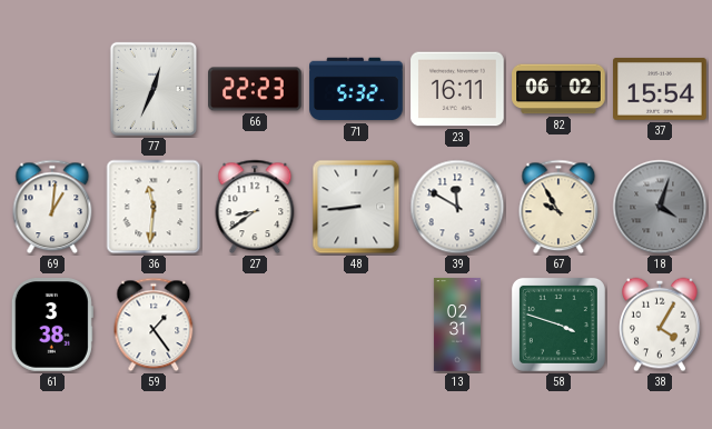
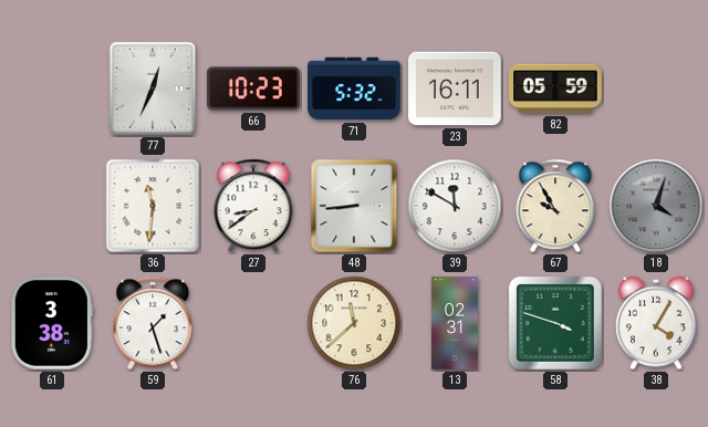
66: 22:23 -> 10:23 (253, 88)
82: 06:02 -> 05:59 (555, 88)
37: 15:54 -> none (660, 89)
69: 1:01 -> none (52, 207)
59: 1:24 -> 1:27 (153, 323)
76: none -> 11:38 (354, 323)
